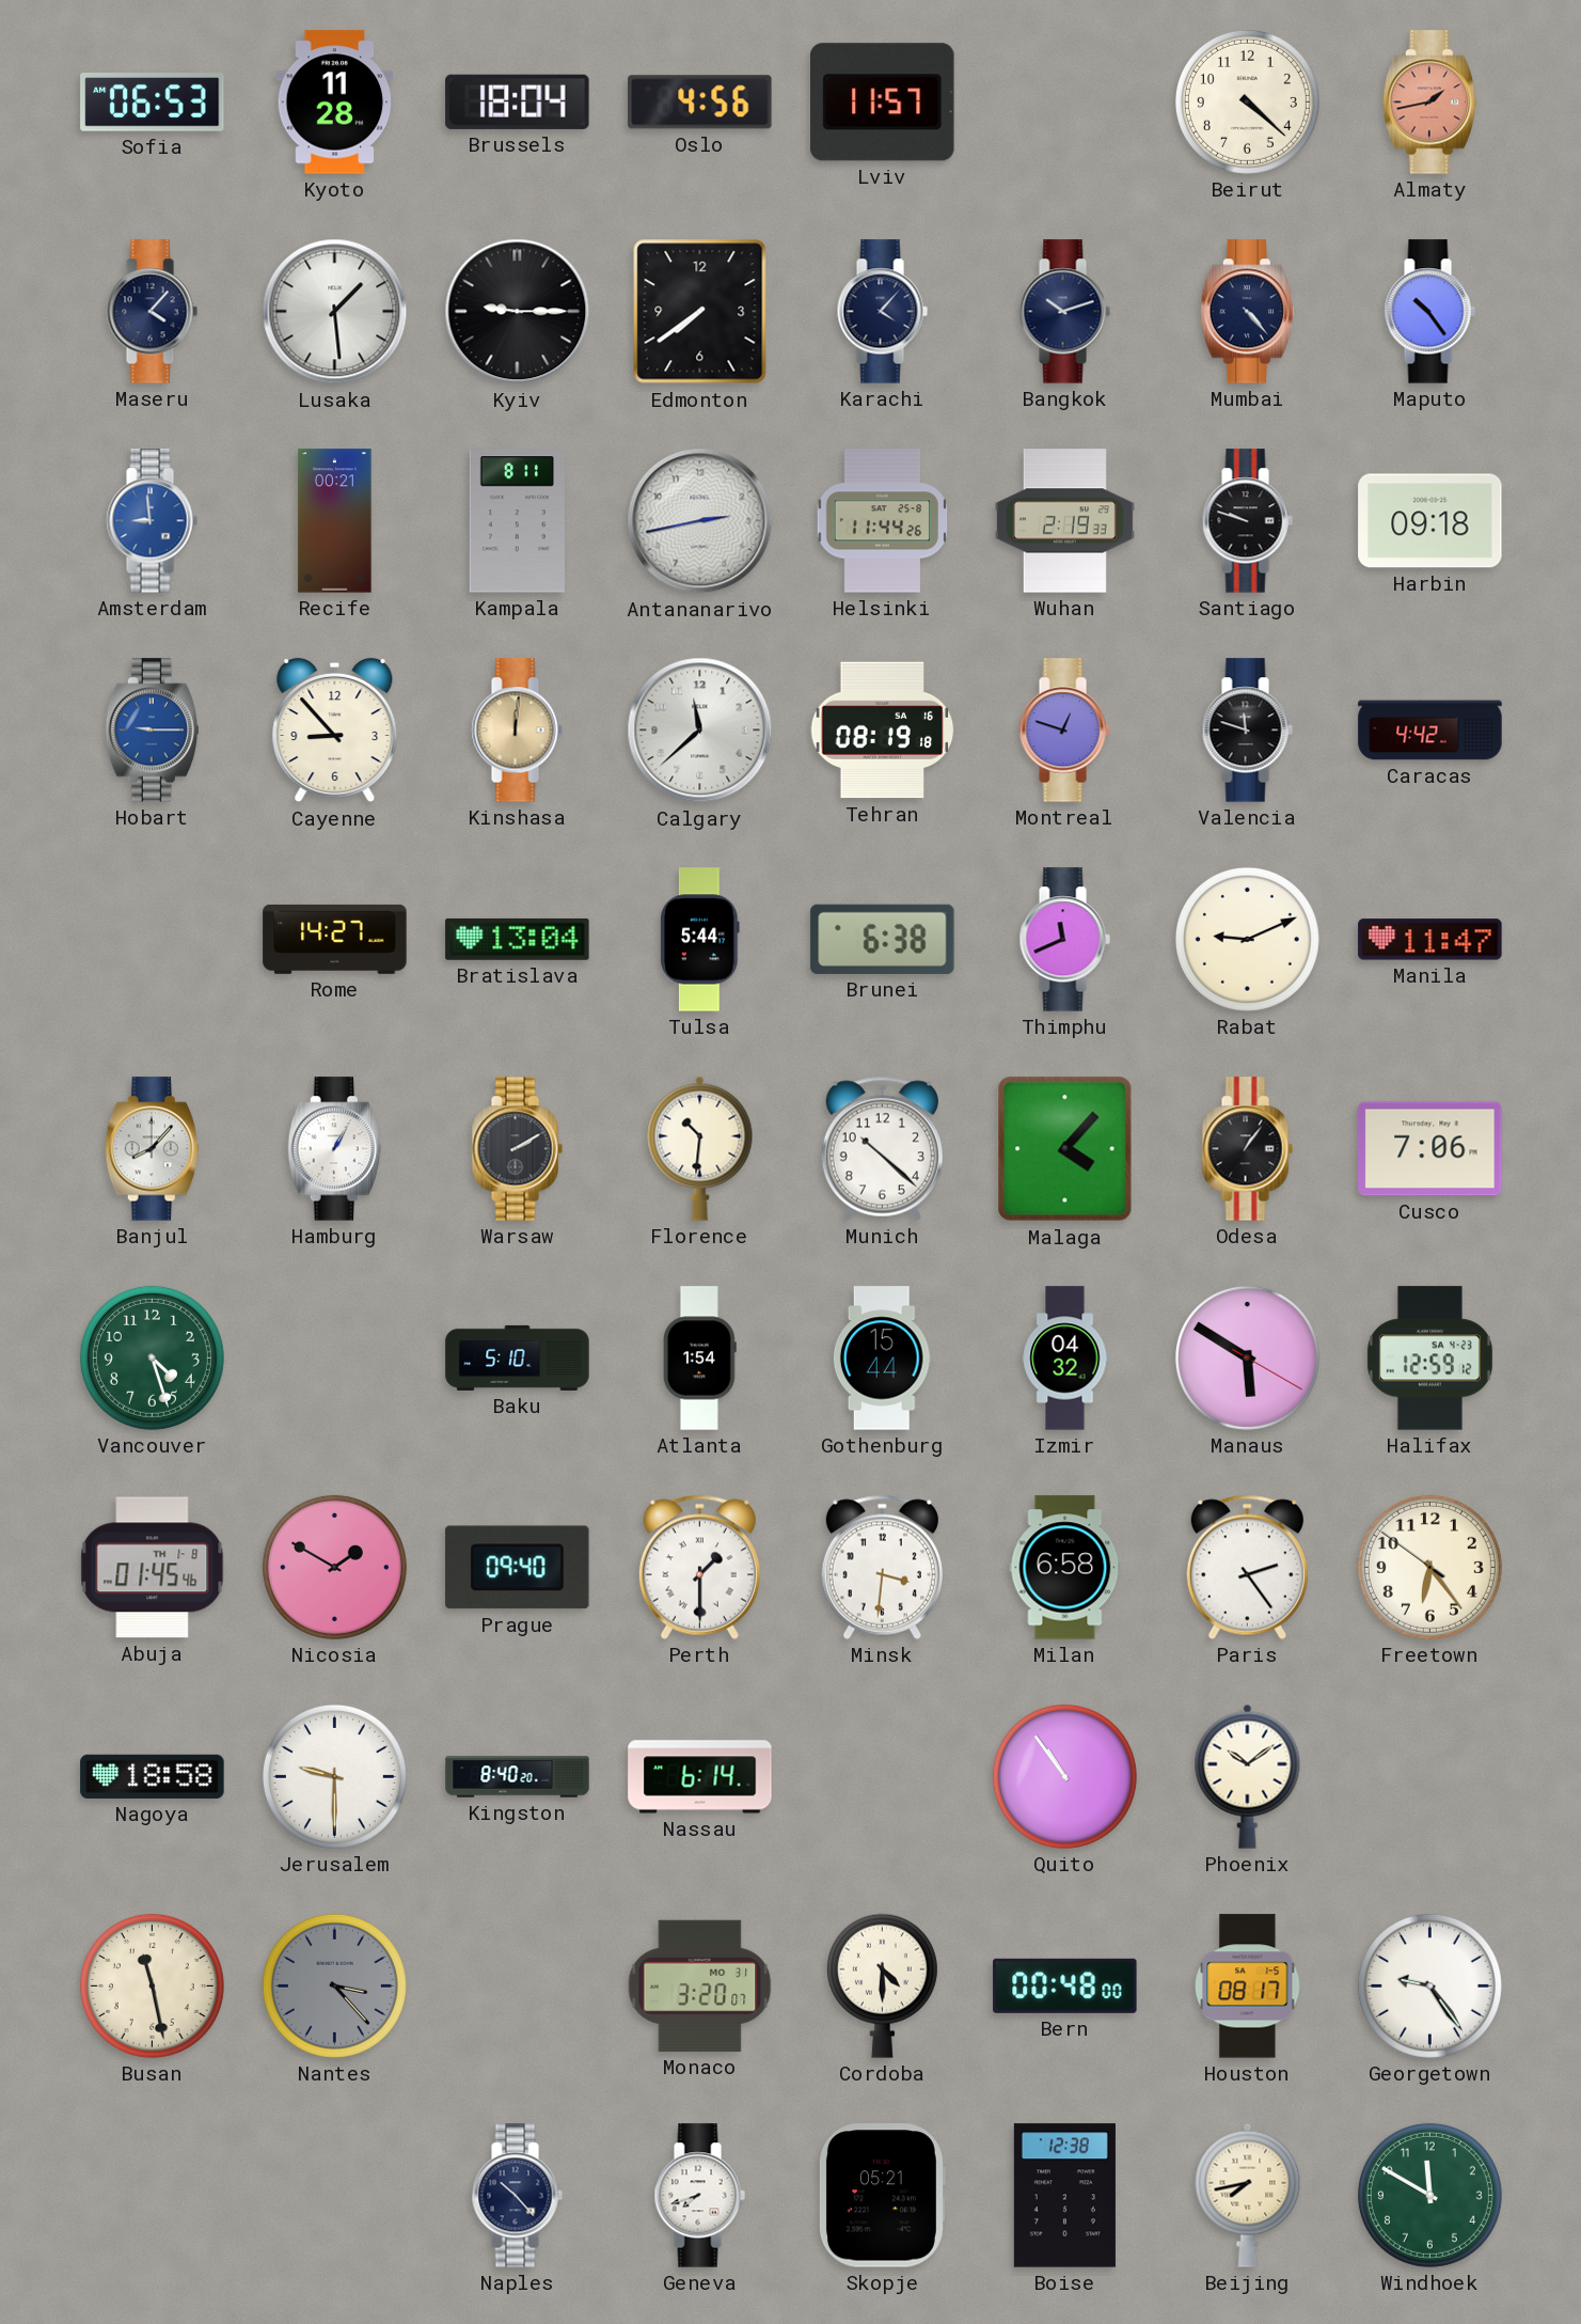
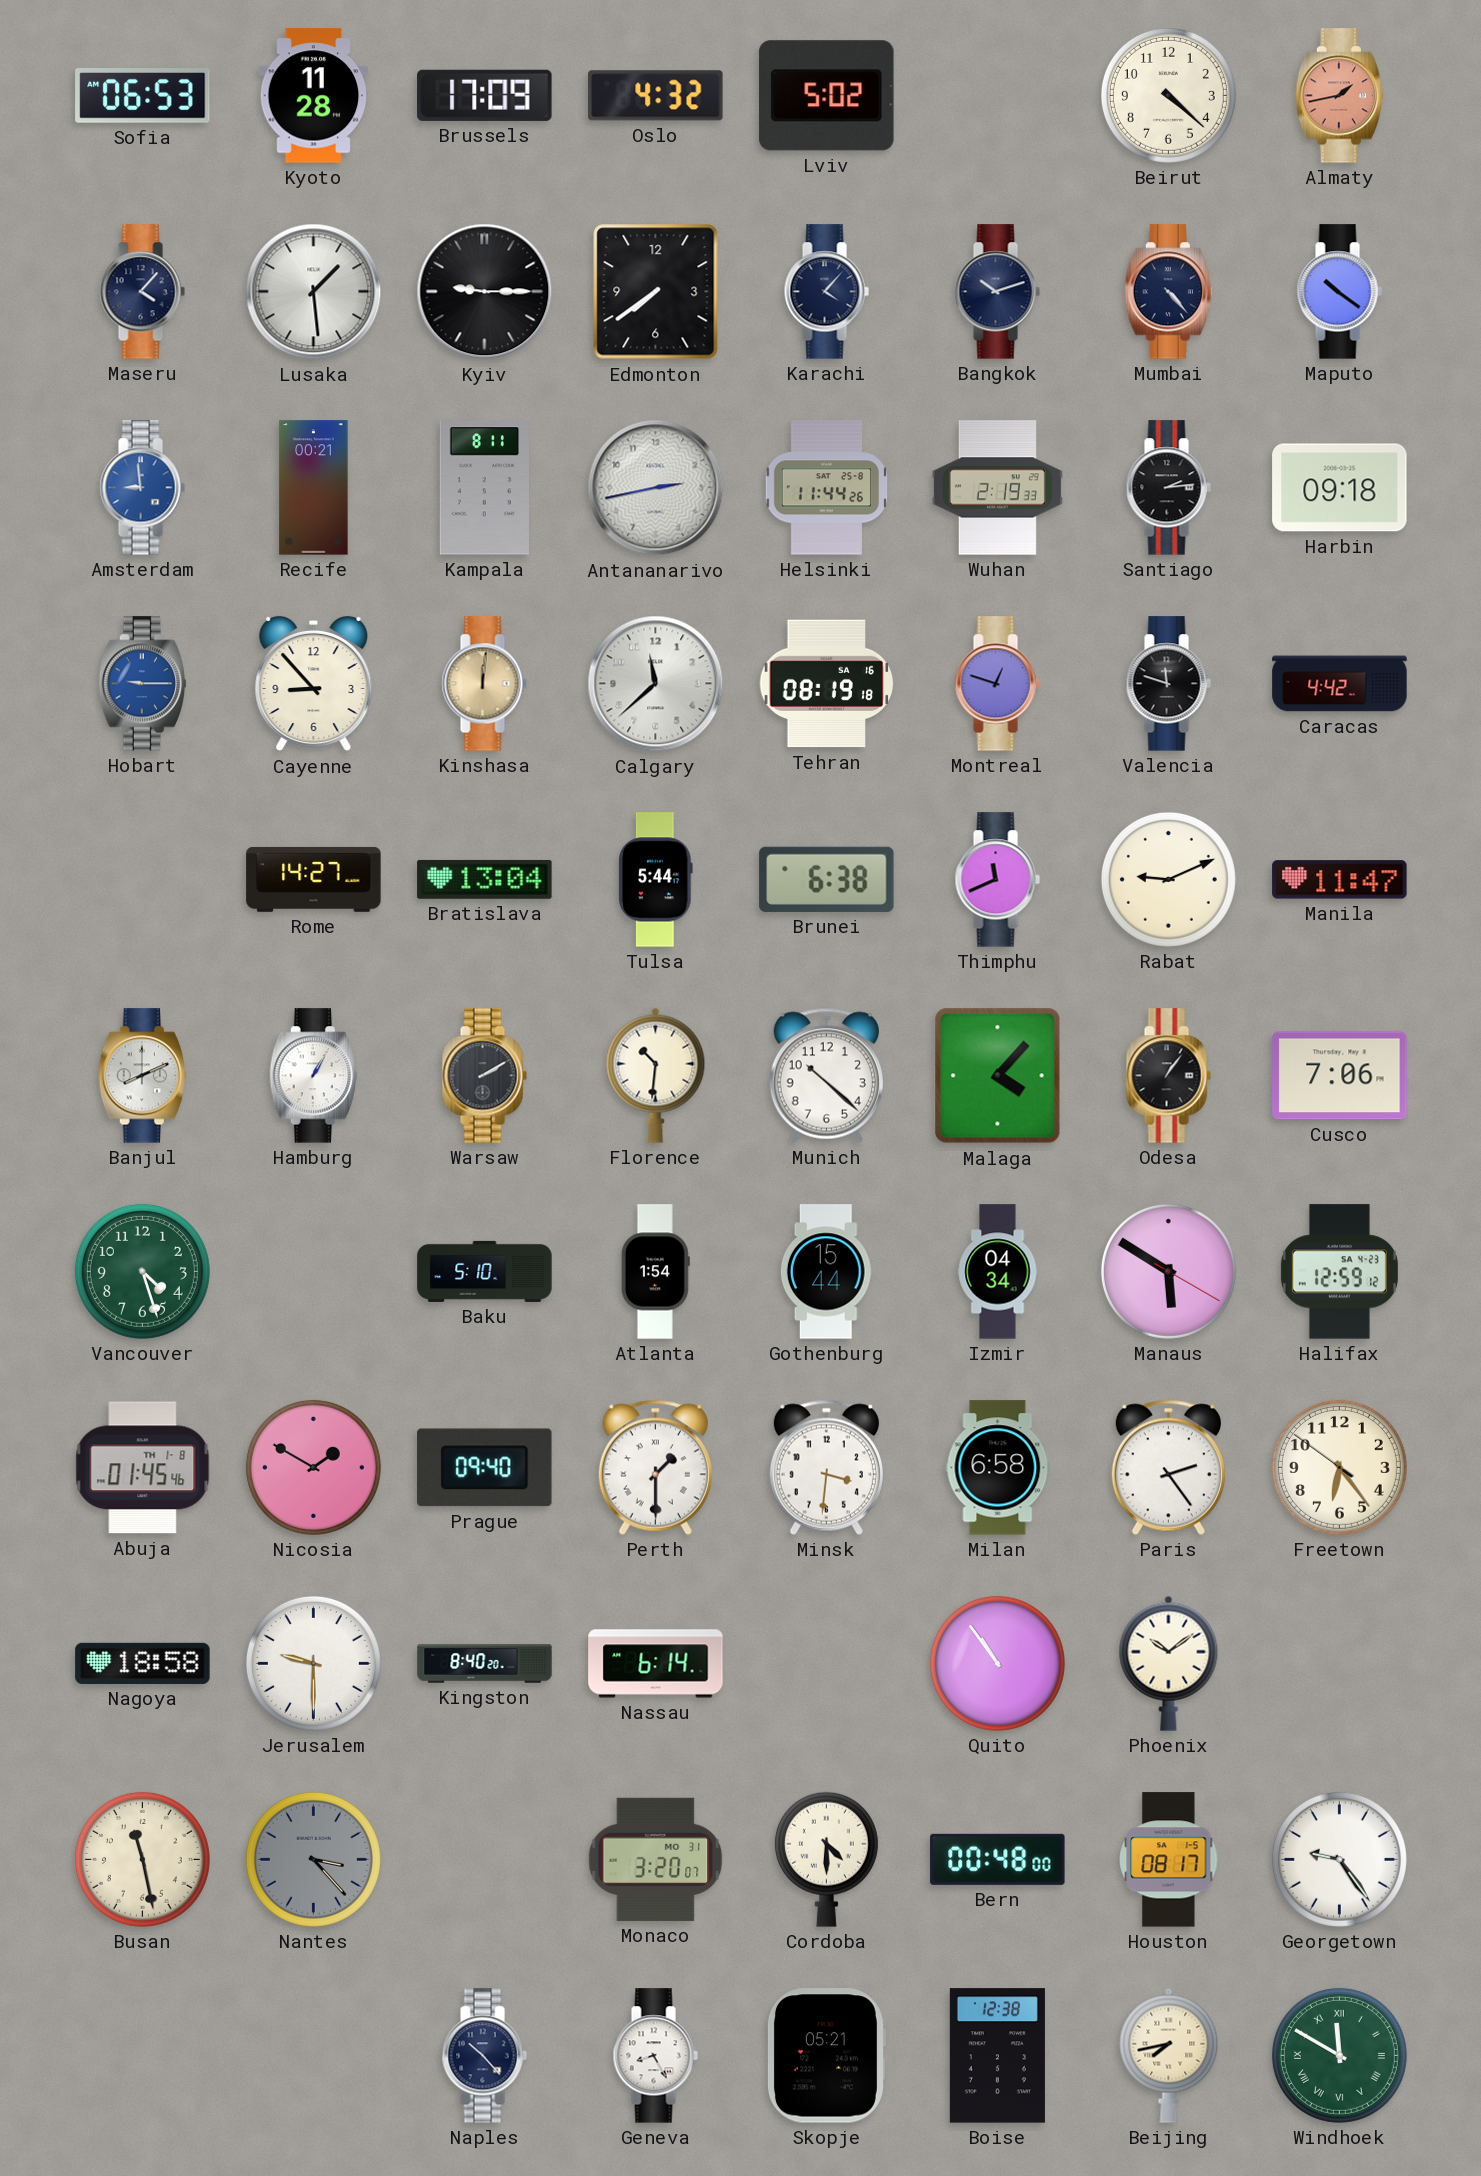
Brussels: 18:04 -> 17:09 (485, 95)
Oslo: 4:56 -> 4:32 (656, 96)
Lviv: 11:57 -> 5:02 (827, 96)
Maputo: 10:24 -> 10:21 (1339, 292)
Santiago: 9:48 -> 2:14 (1168, 488)
Banjul: 8:07 -> 8:11 (142, 1076)
Izmir: 04:32 -> 04:34 (998, 1272)
Geneva: 7:42 -> 8:25 (655, 2056)
Windhoek numerals: Arabic -> Roman (1339, 2055)
